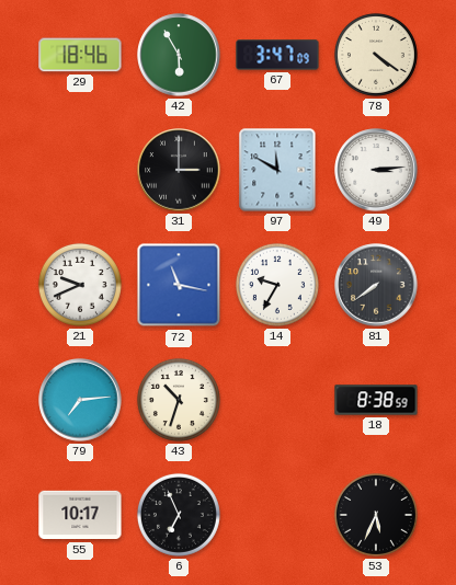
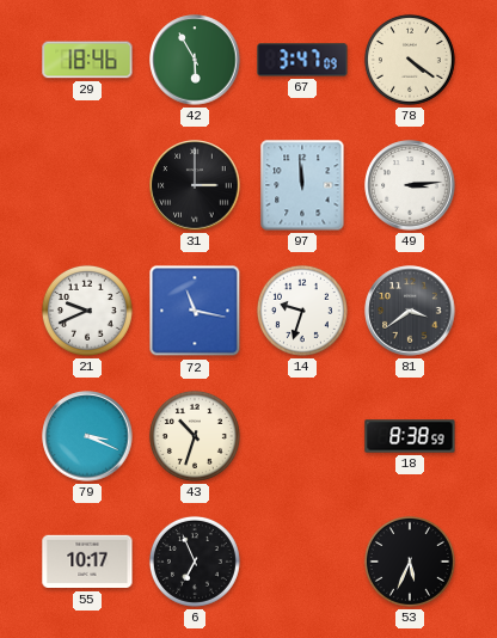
97: 11:50 -> 11:59 (302, 185)
14: 9:35 -> 9:33 (302, 311)
81: 7:39 -> 3:39 (410, 311)
79: 7:14 -> 3:19 (87, 436)
